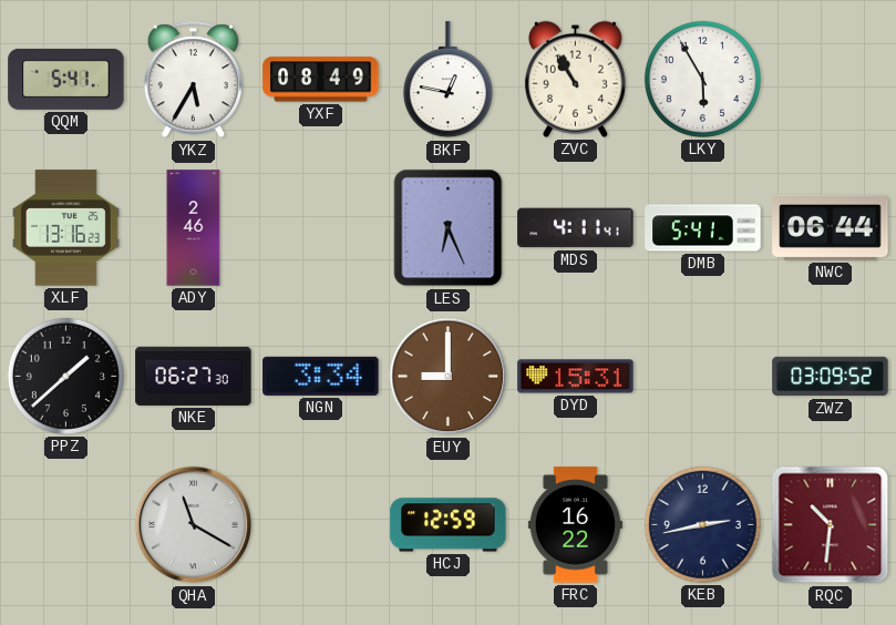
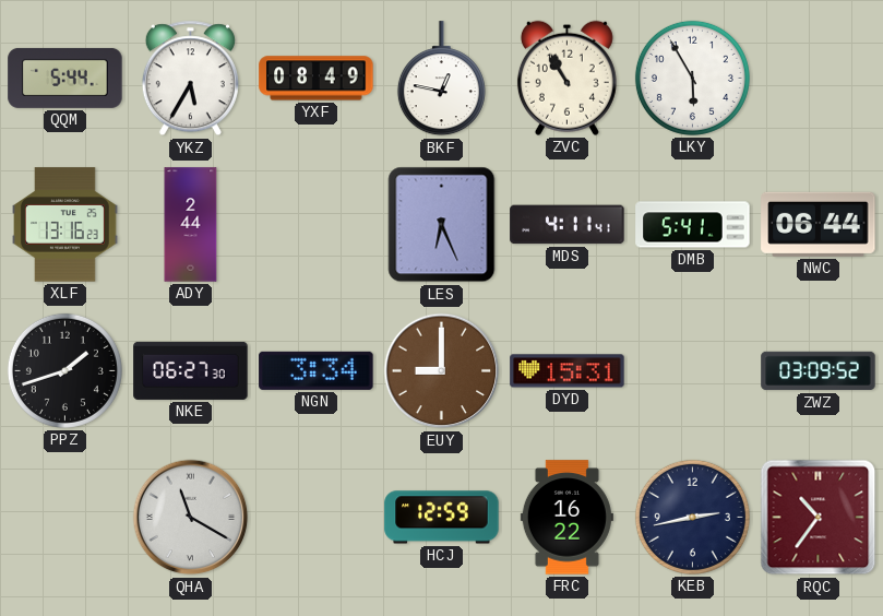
QQM: 5:41 -> 5:44 (65, 78)
ADY: 2:46 -> 2:44 (191, 225)
PPZ: 1:38 -> 1:42 (64, 370)
RQC: 10:31 -> 10:36 (819, 518)
